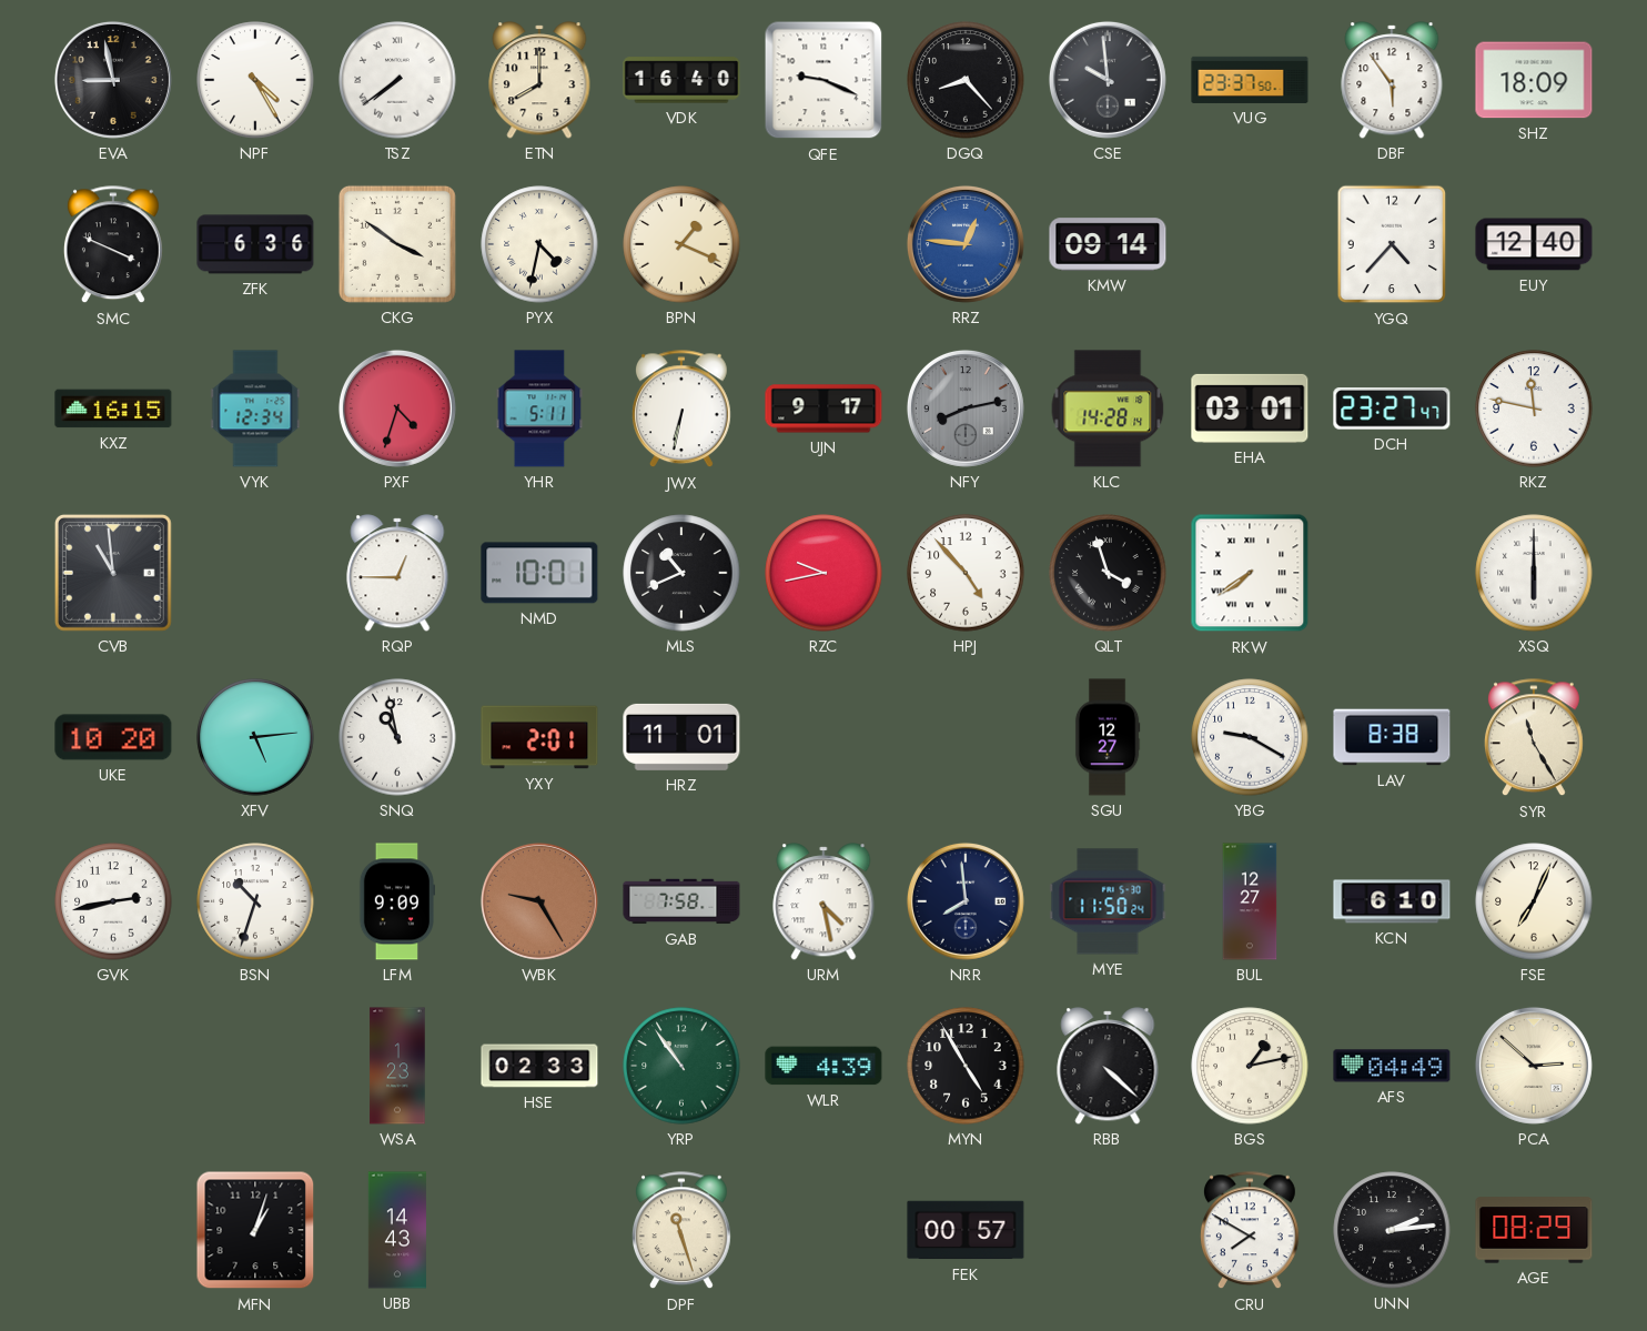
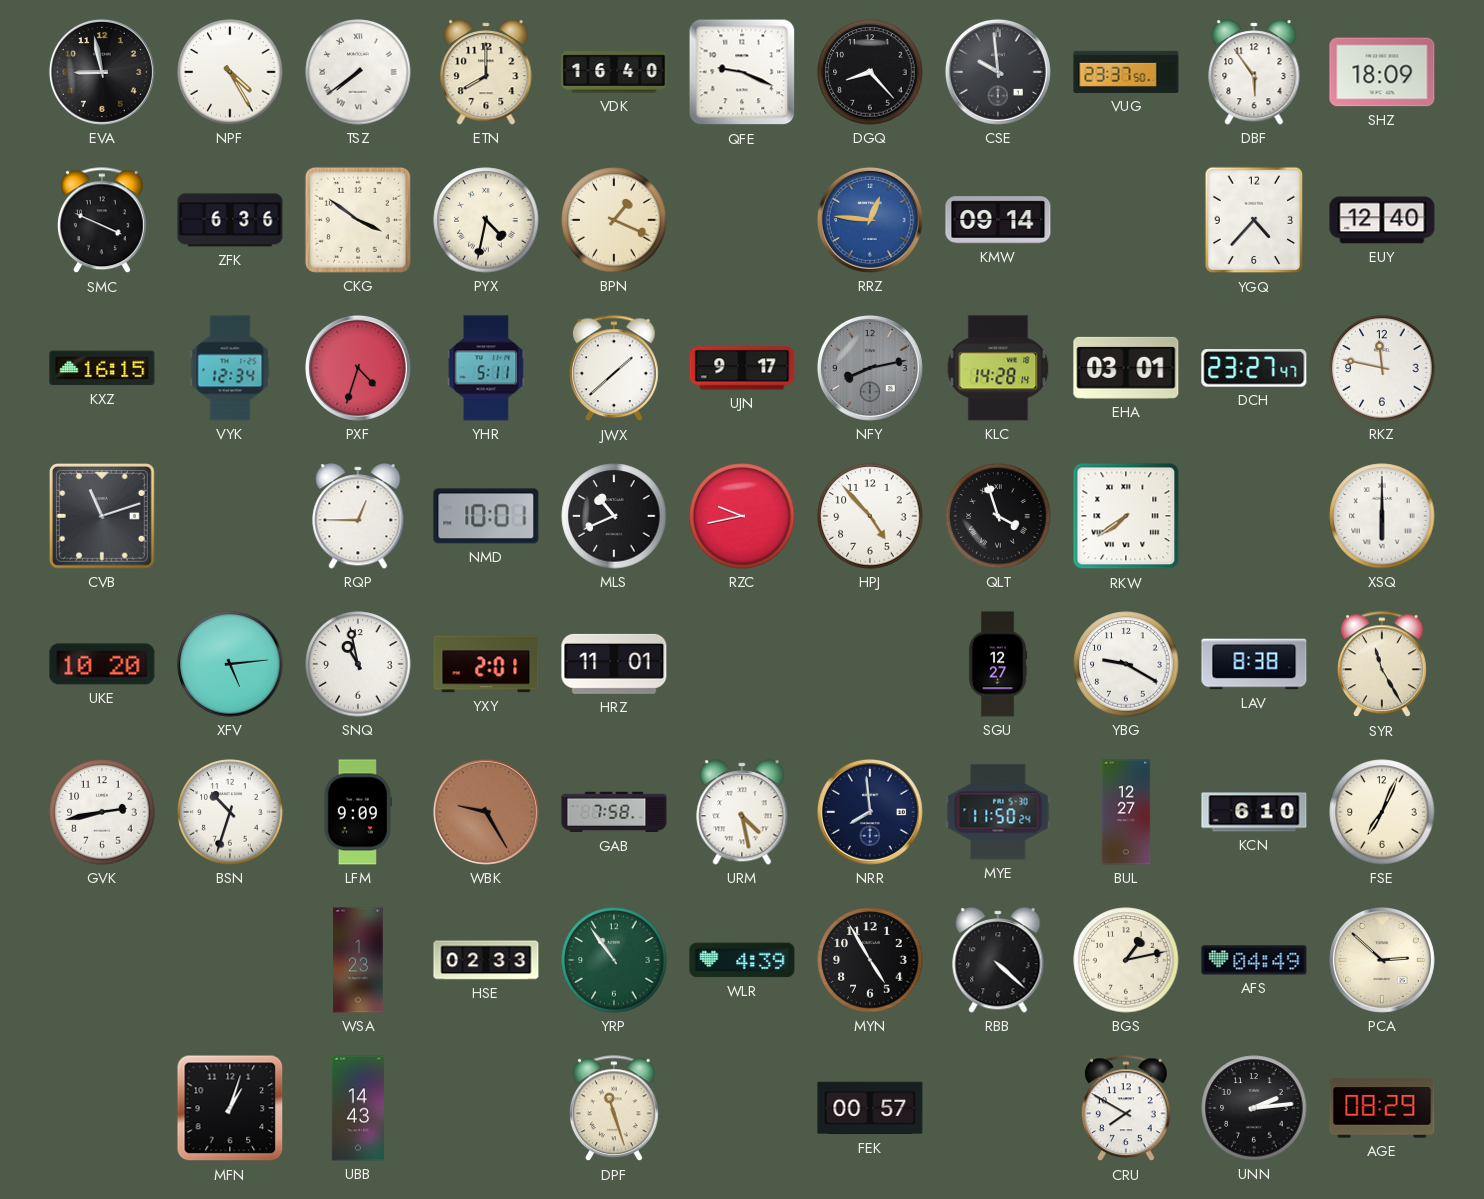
JWX: 6:32 -> 1:38 (614, 369)
CVB: 10:59 -> 11:12 (102, 516)
